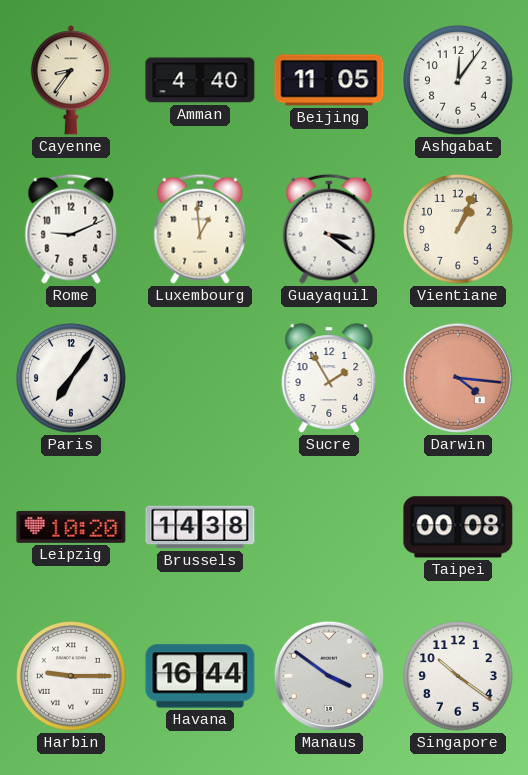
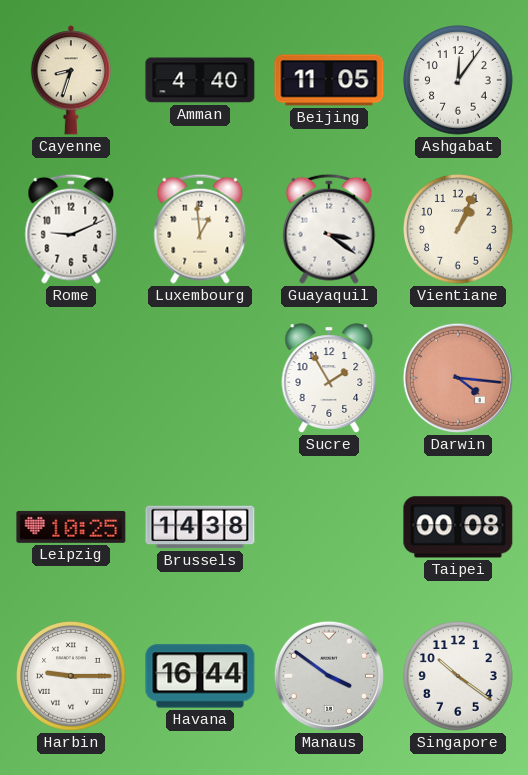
Cayenne: 8:36 -> 8:33 (71, 80)
Paris: 7:06 -> none (71, 378)
Leipzig: 10:20 -> 10:25 (71, 527)
